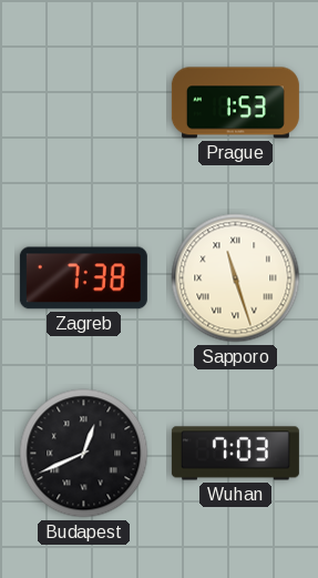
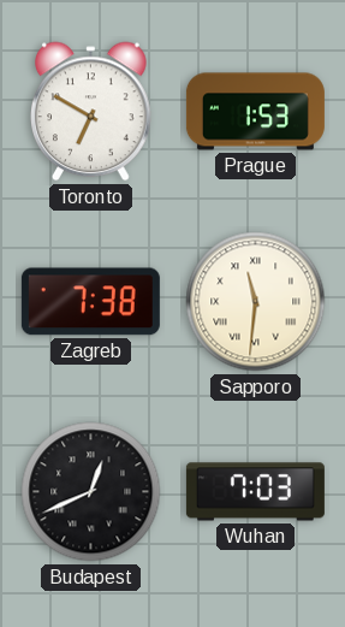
Toronto: none -> 6:50 (91, 112)
Sapporo: 11:27 -> 11:31 (256, 302)
